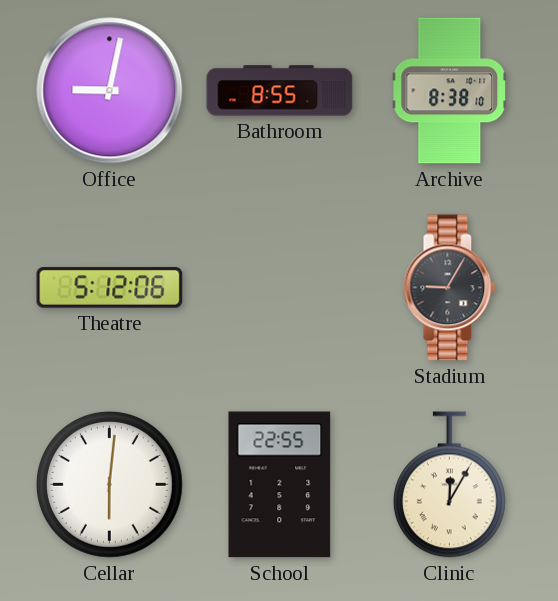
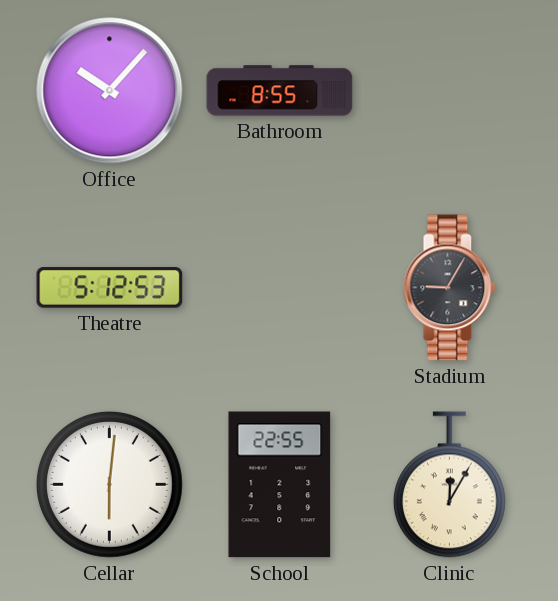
Office: 9:02 -> 10:07 (110, 91)
Archive: 8:38 -> none (450, 91)
Theatre: 5:12:06 -> 5:12:53 (110, 288)
